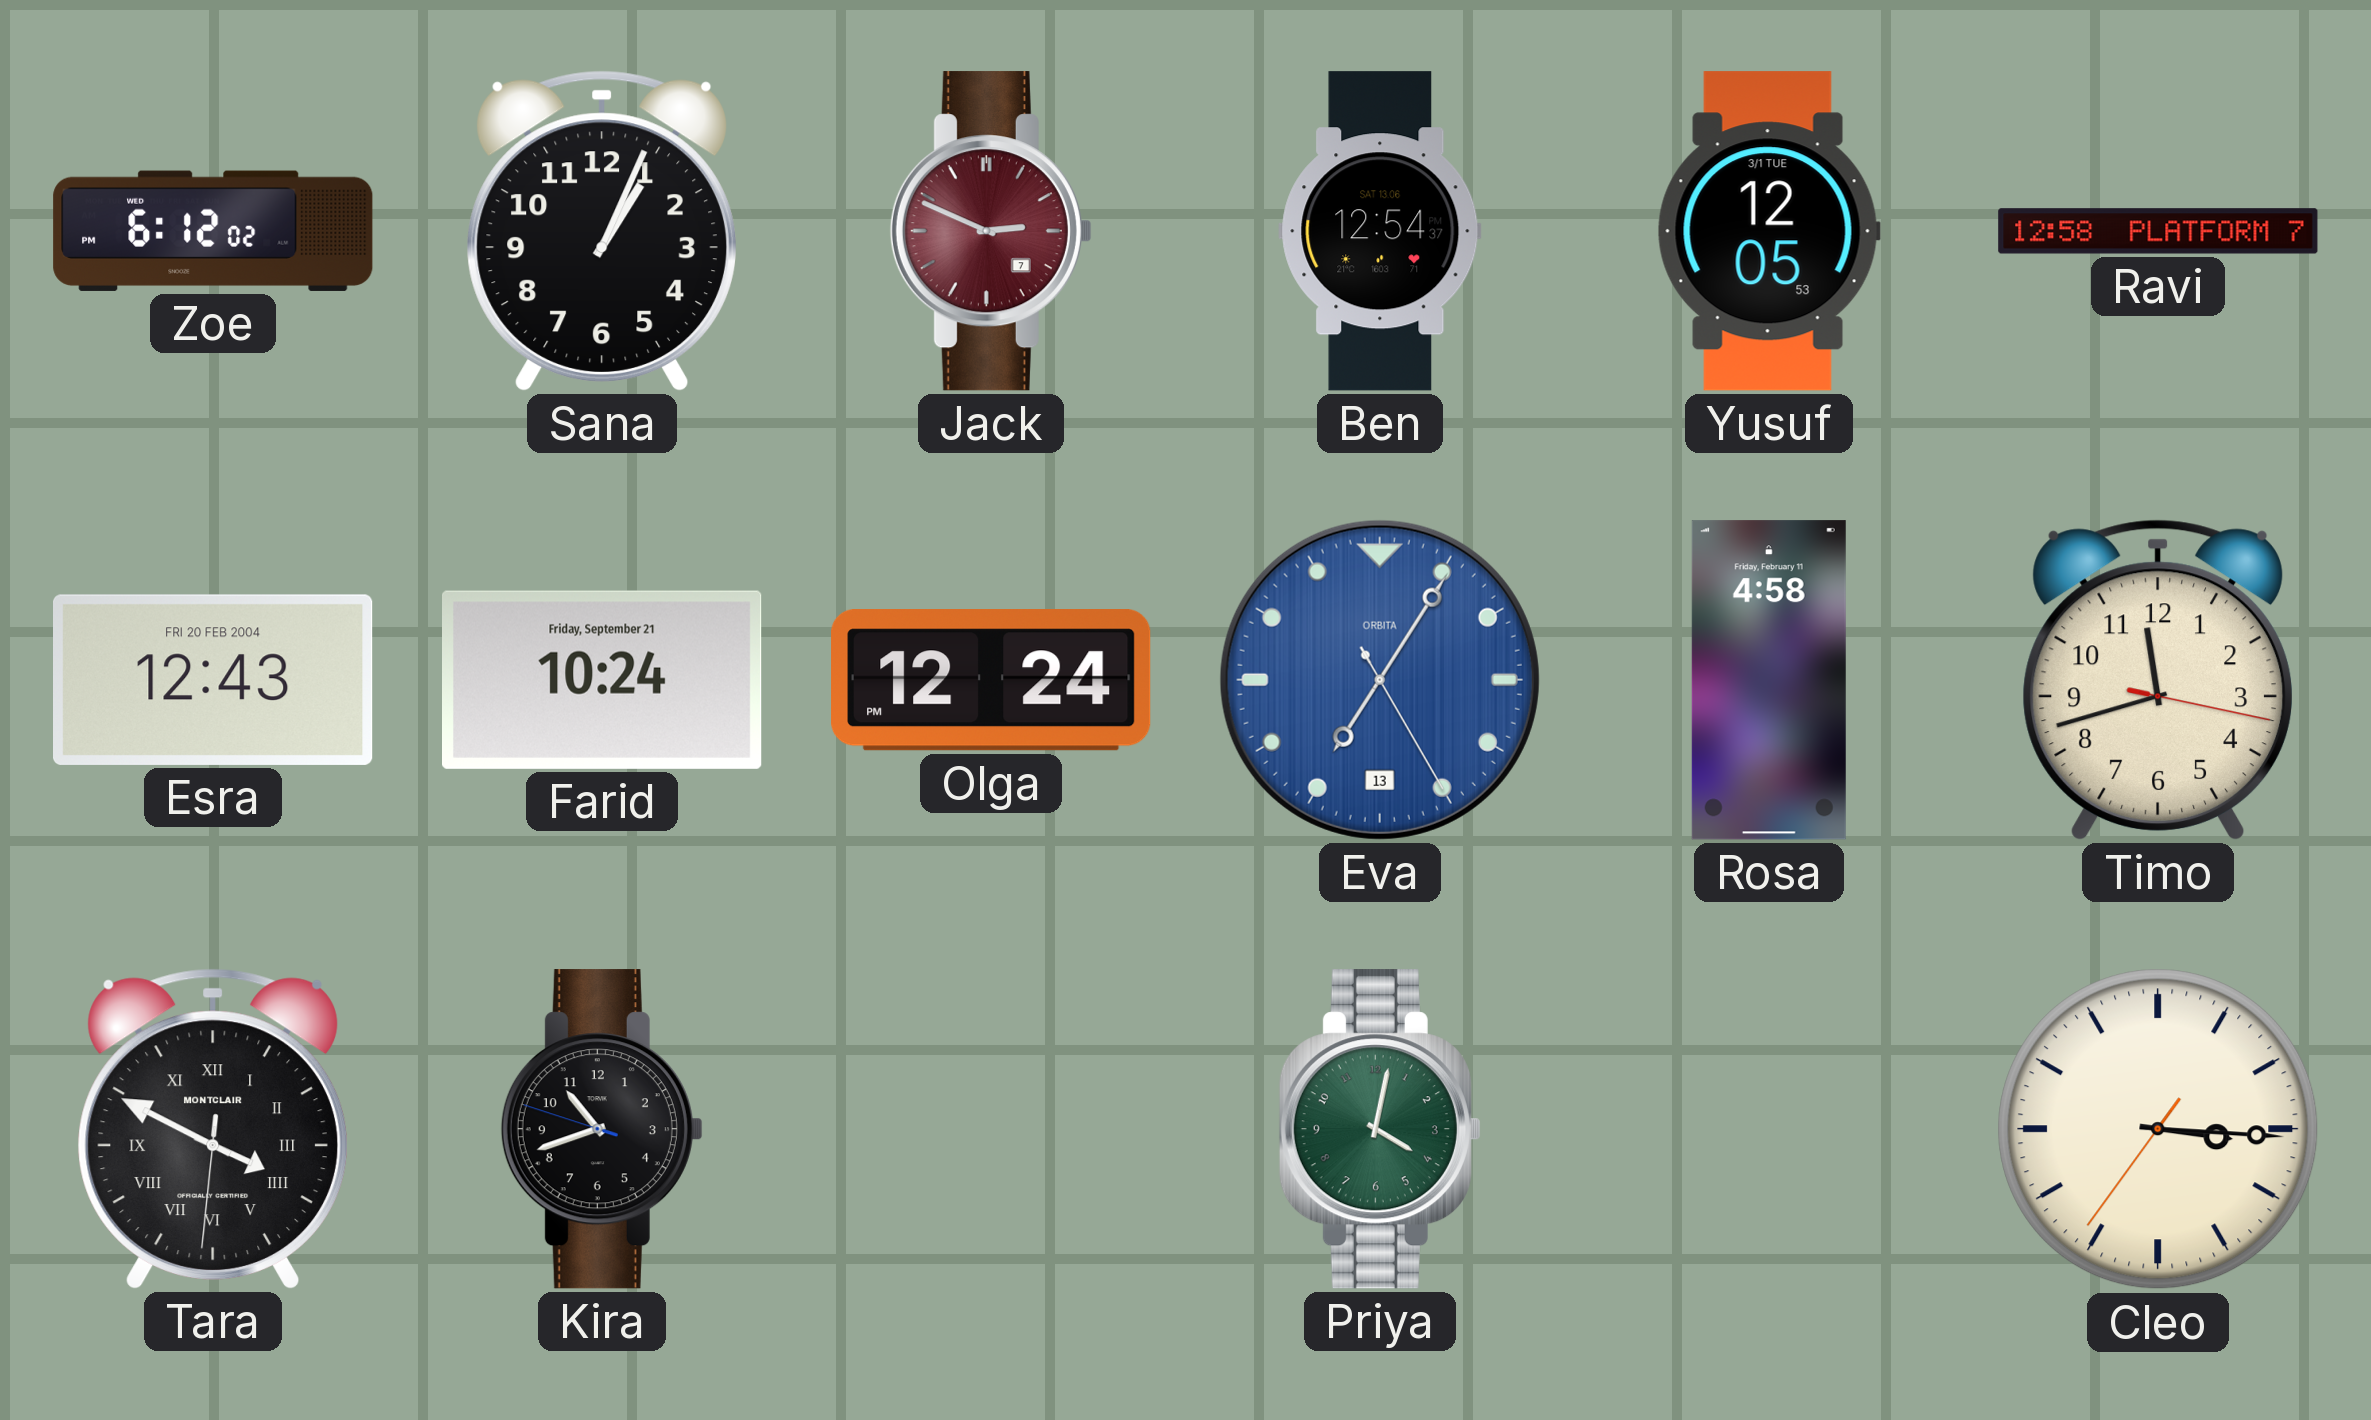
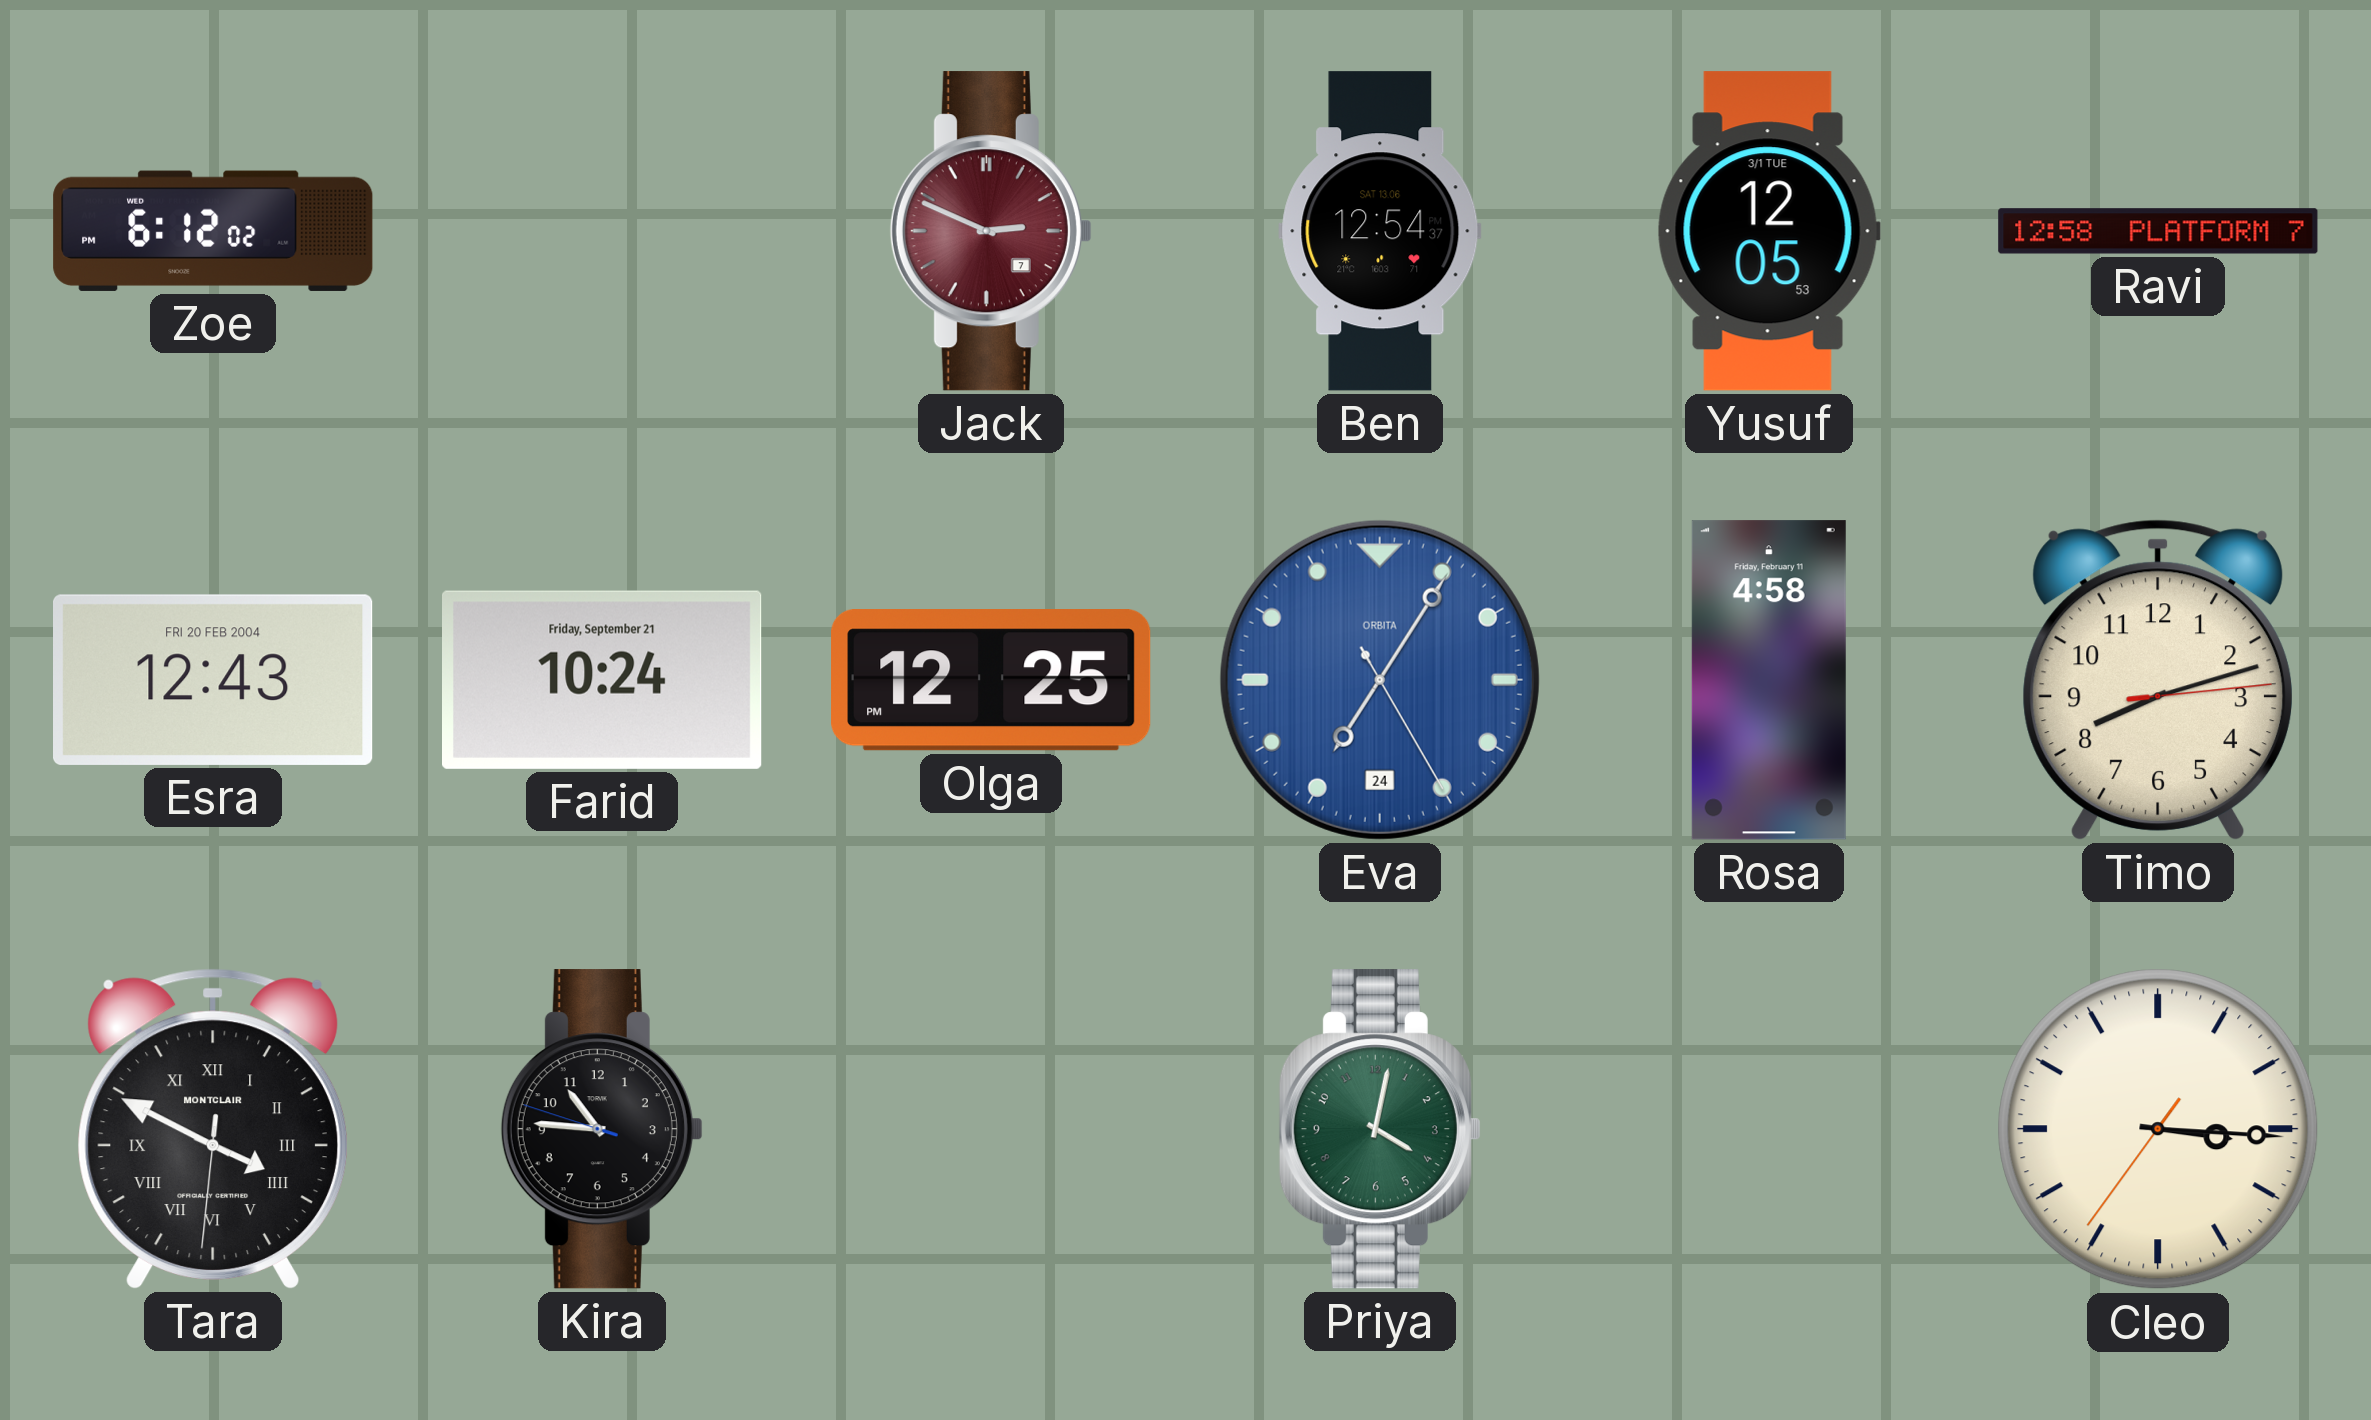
Sana: 1:04 -> none (602, 231)
Olga: 12:24 -> 12:25 (991, 680)
Eva date: 13 -> 24 (1380, 680)
Timo: 11:42 -> 8:12 (2158, 680)
Kira: 10:41 -> 10:45 (602, 1129)
